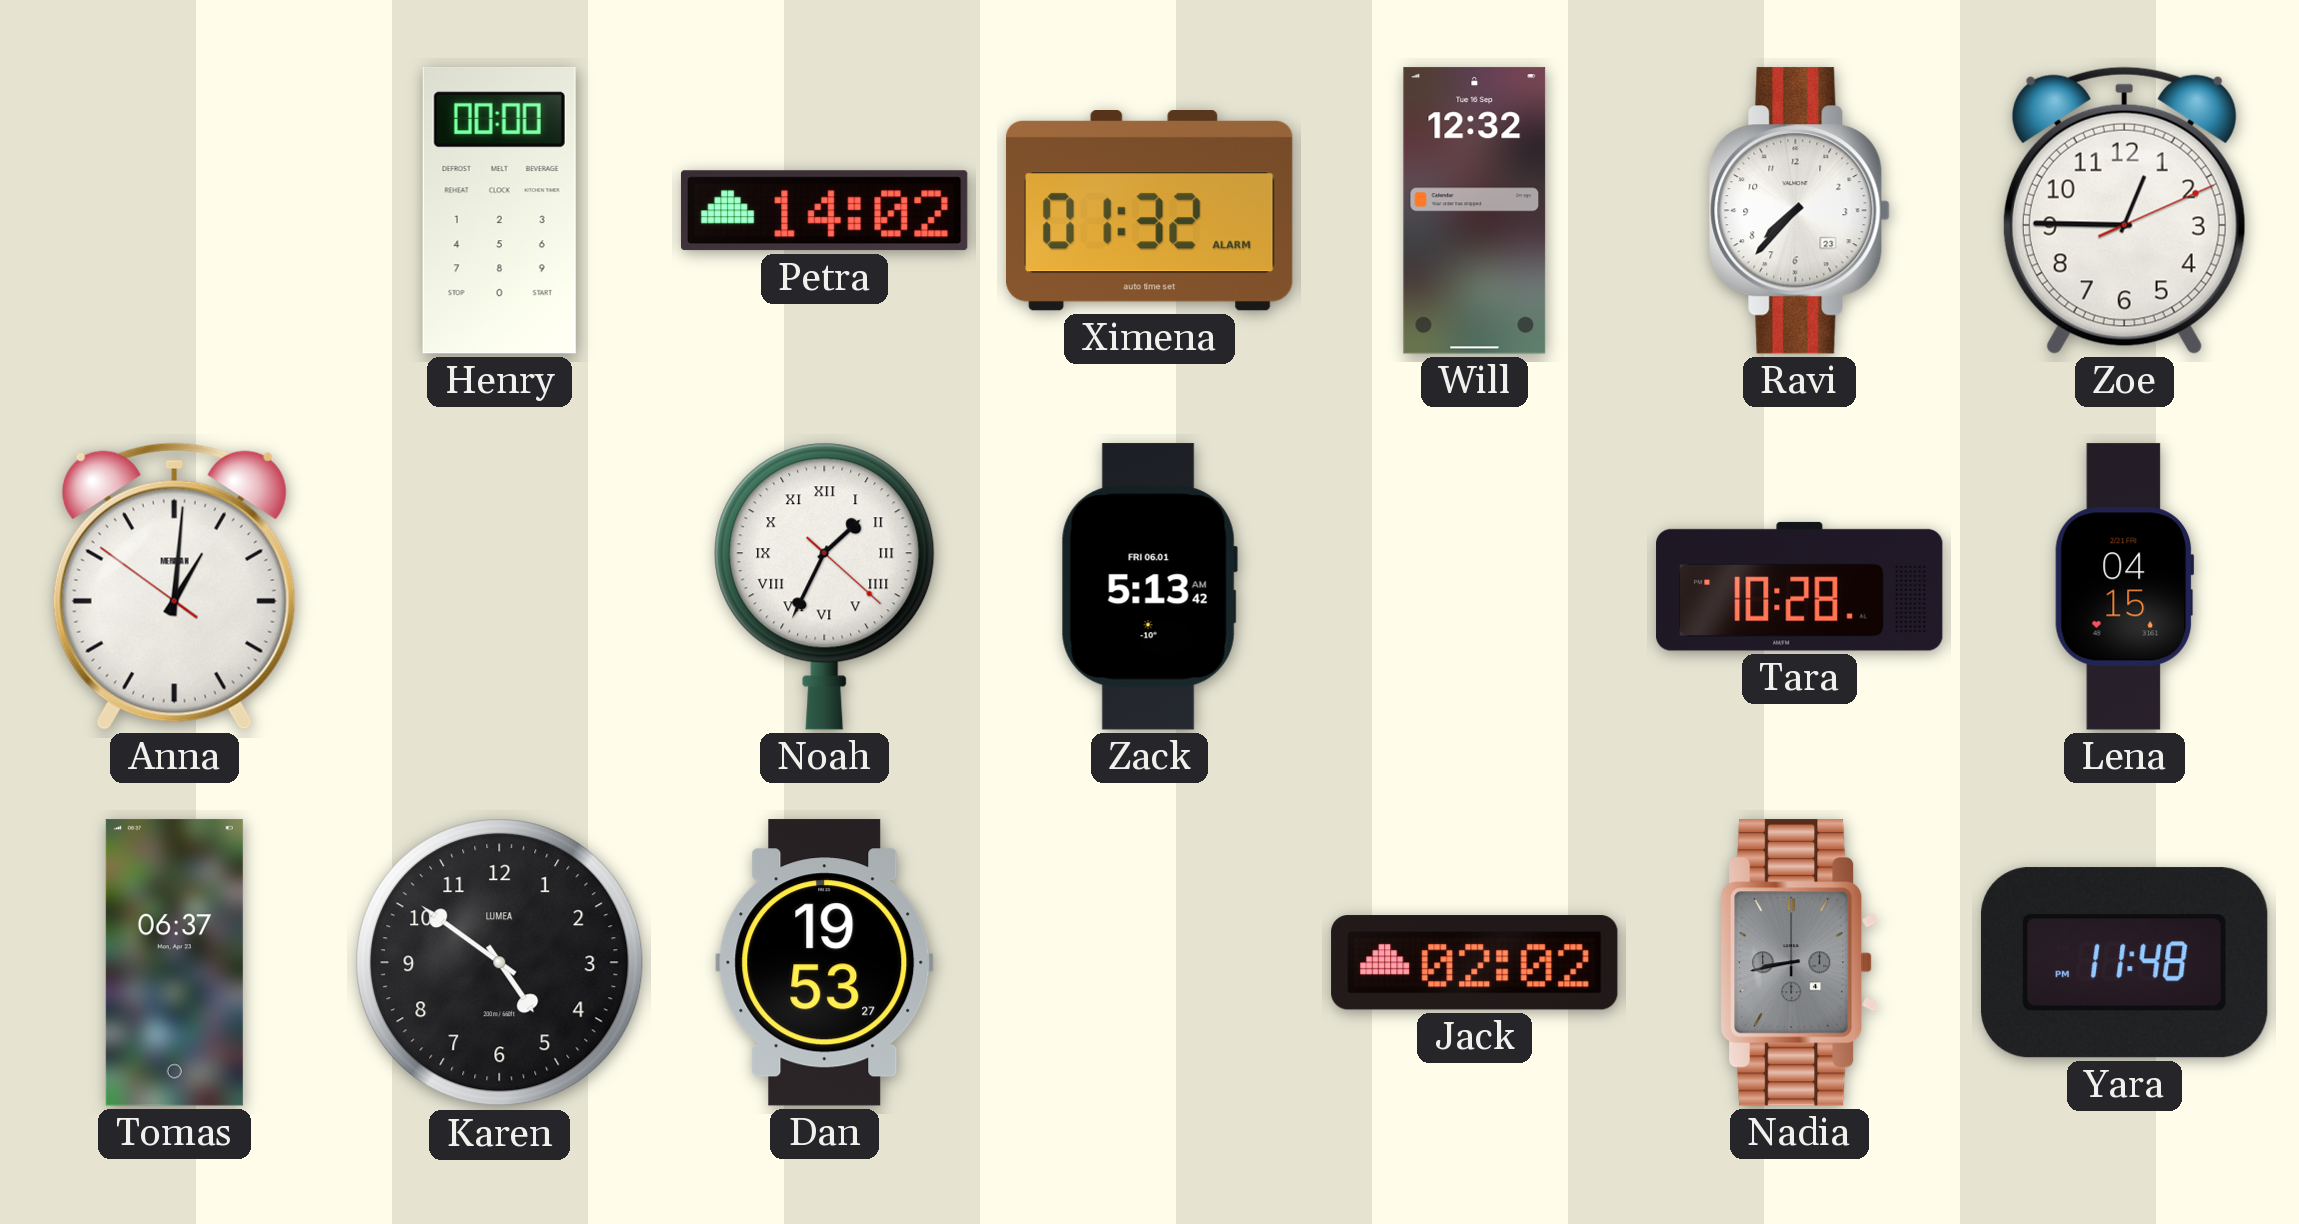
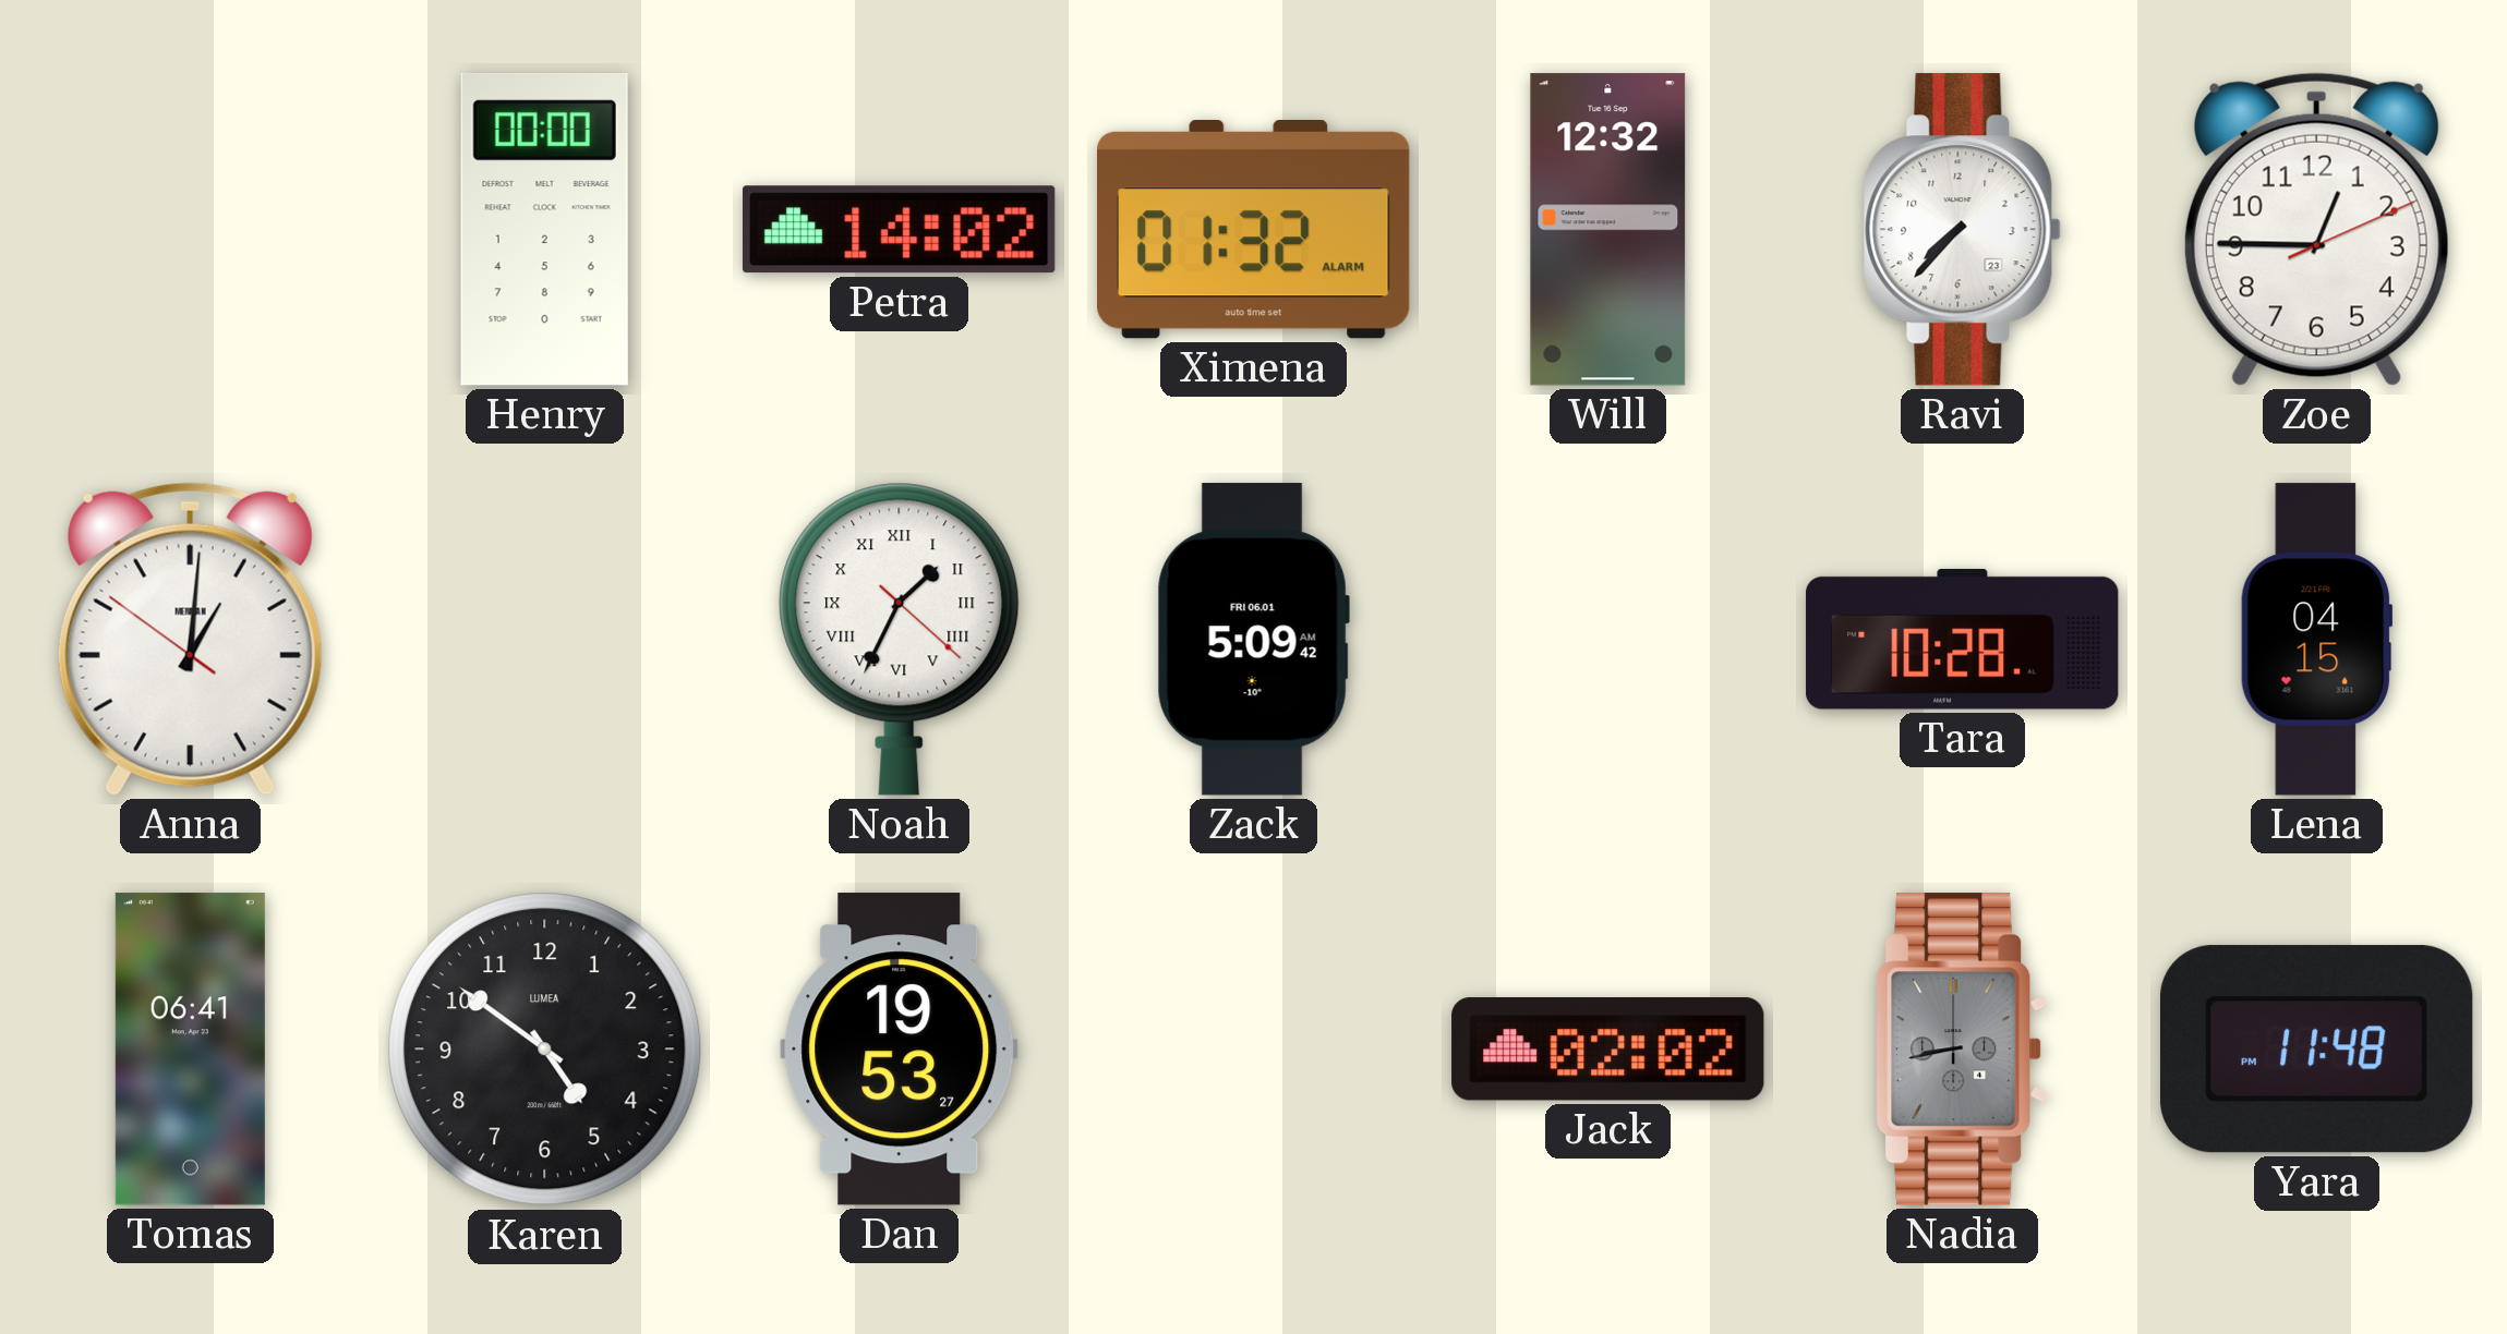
Zack: 5:13 -> 5:09 (1253, 640)
Tomas: 06:37 -> 06:41 (190, 1050)
